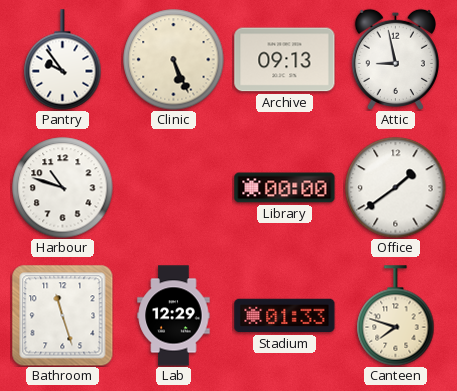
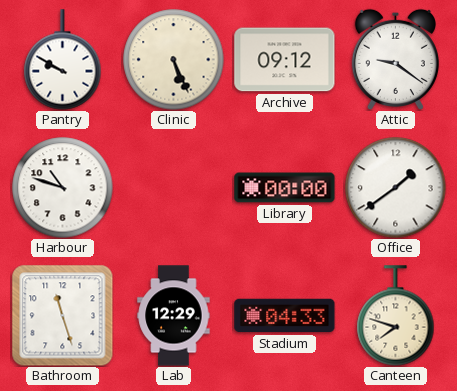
Pantry: 9:54 -> 9:50 (63, 60)
Archive: 09:13 -> 09:12 (285, 60)
Attic: 8:58 -> 9:21 (395, 59)
Stadium: 01:33 -> 04:33 (285, 316)
